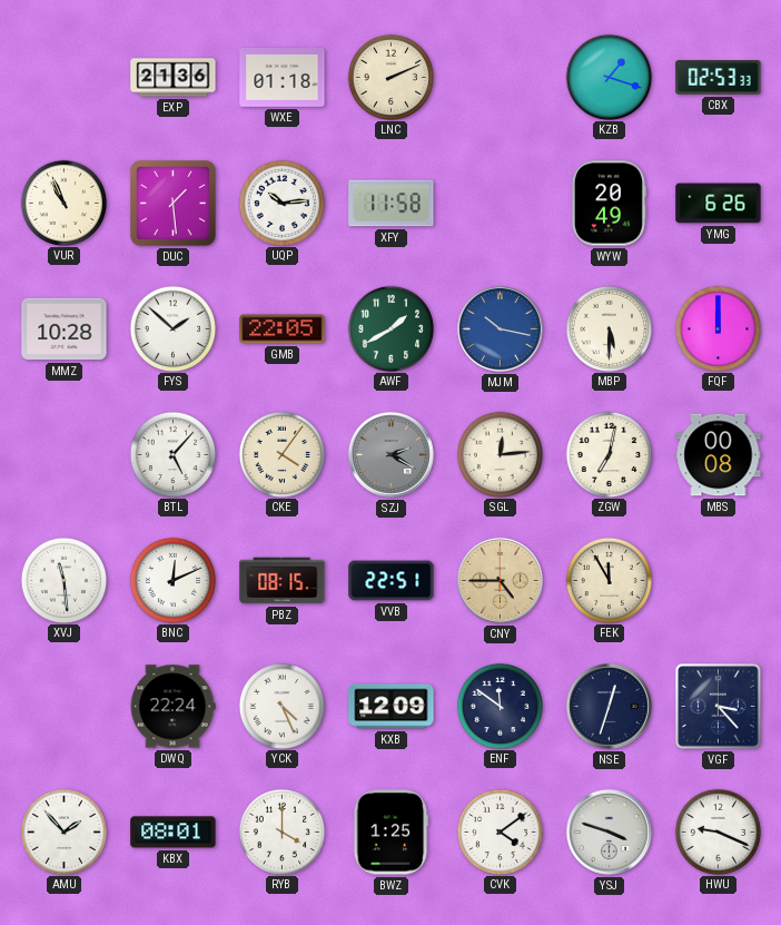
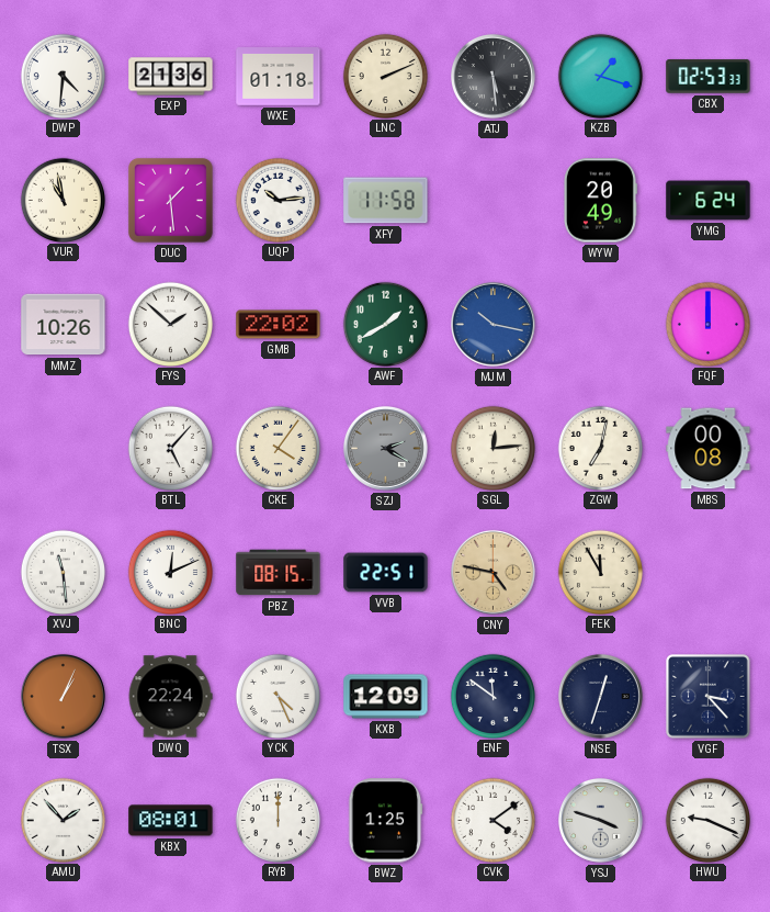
DWP: none -> 4:31 (63, 76)
ATJ: none -> 5:29 (492, 76)
VUR: 10:56 -> 10:58 (63, 200)
YMG: 6:26 -> 6:24 (709, 201)
MMZ: 10:28 -> 10:26 (64, 325)
GMB: 22:05 -> 22:02 (279, 325)
MBP: 5:30 -> none (609, 328)
CNY: 4:45 -> 4:47 (492, 572)
TSX: none -> 1:04 (63, 696)
RYB: 4:00 -> 12:00 (278, 820)
